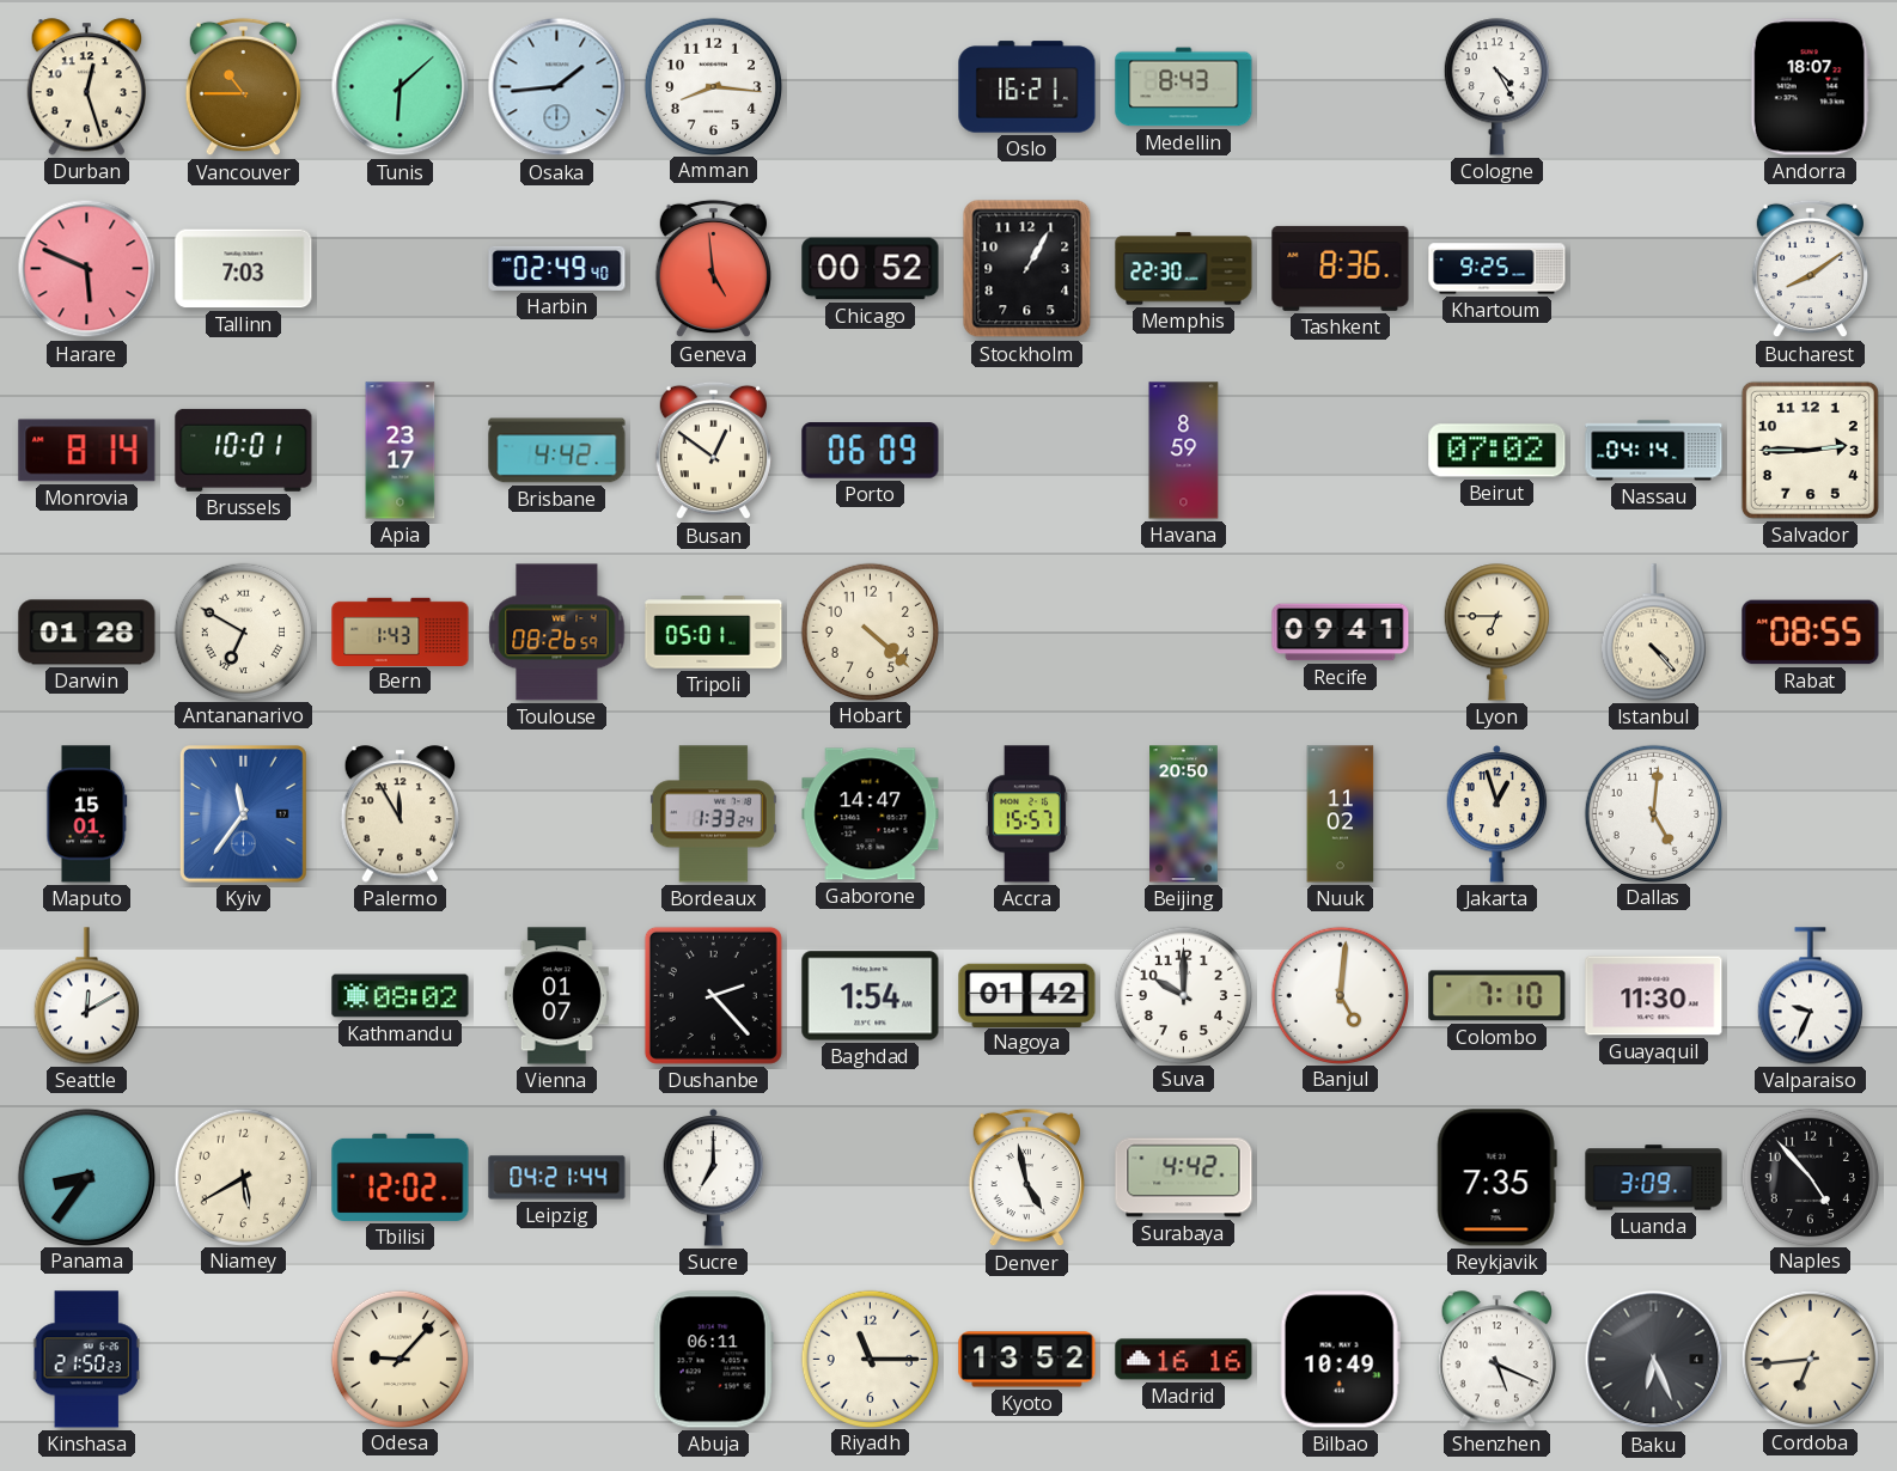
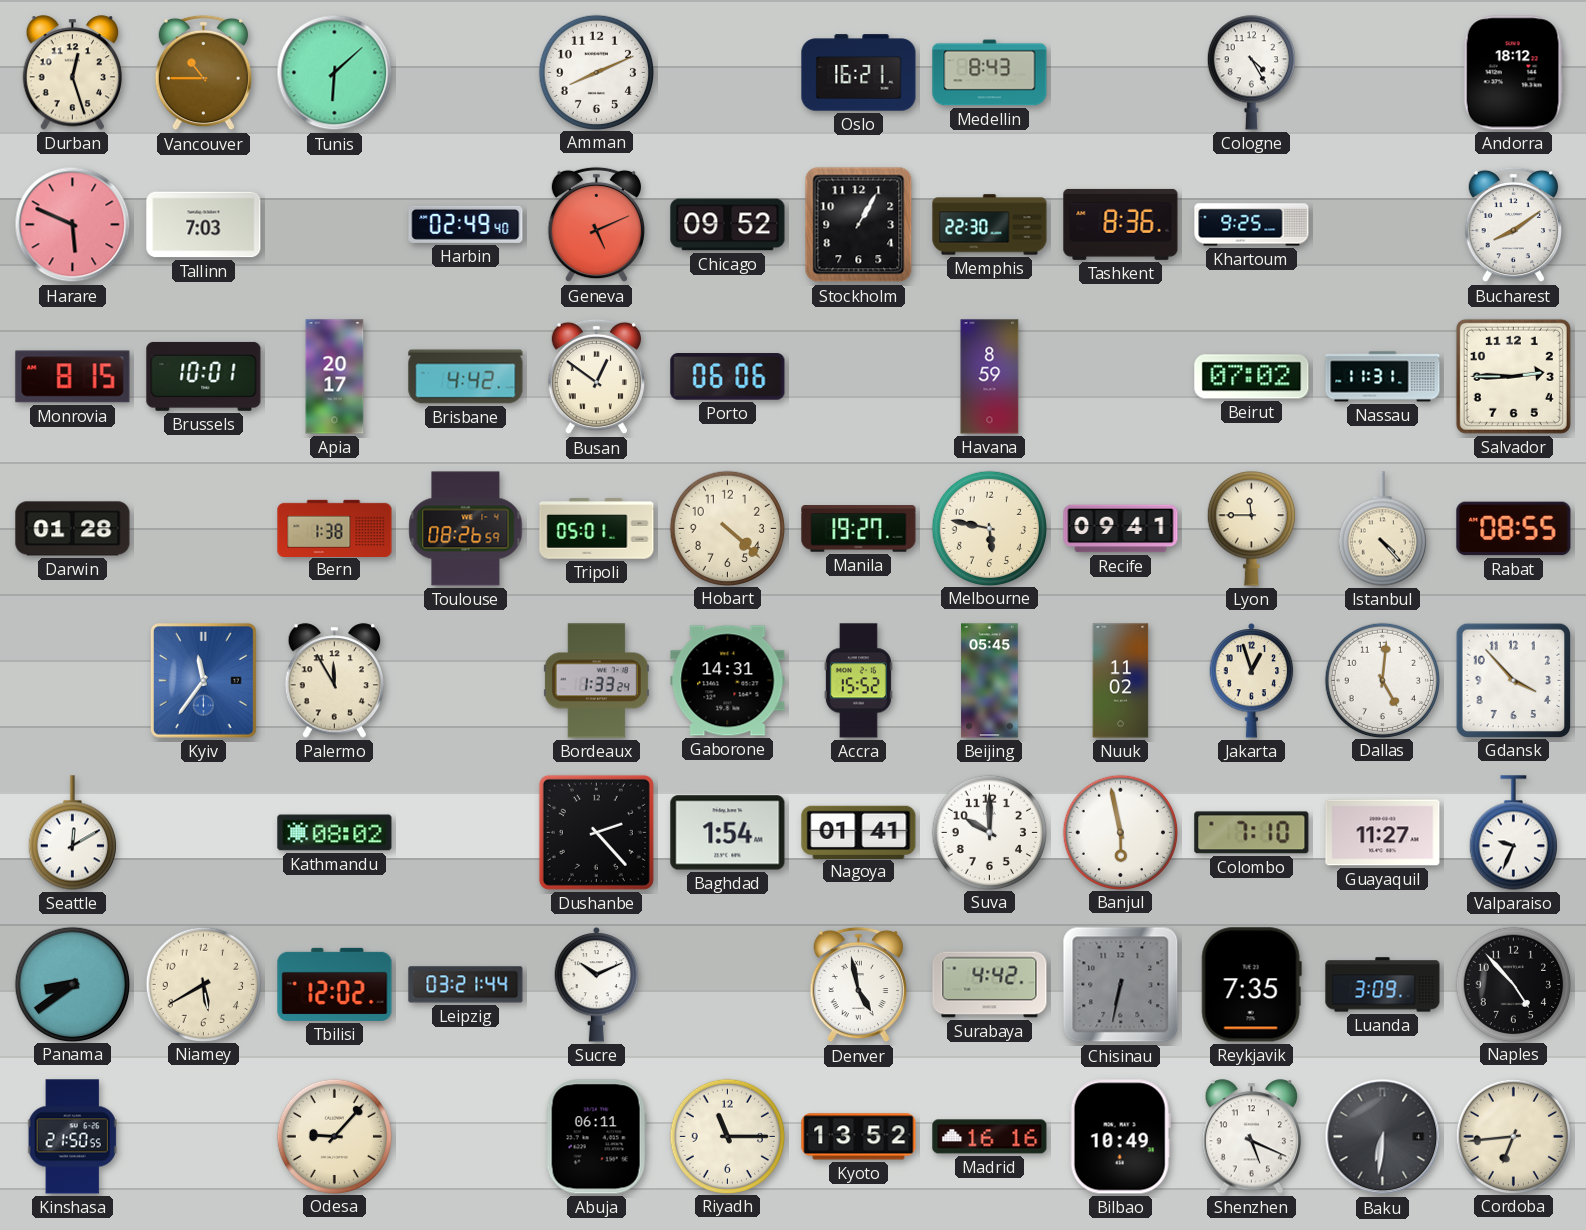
Osaka: 1:44 -> none (557, 87)
Amman: 8:16 -> 8:11 (596, 72)
Andorra: 18:07 -> 18:12 (1513, 73)
Geneva: 4:59 -> 5:11 (596, 225)
Chicago: 00:52 -> 09:52 (728, 225)
Monrovia: 8:14 -> 8:15 (73, 377)
Apia: 23:17 -> 20:17 (335, 377)
Porto: 06:09 -> 06:06 (728, 377)
Nassau: 04:14 -> 11:31 (1383, 377)
Antananarivo: 6:50 -> none (243, 631)
Bern: 1:43 -> 1:38 (335, 528)
Manila: none -> 19:27 (859, 529)
Melbourne: none -> 5:47 (989, 528)
Lyon: 6:45 -> 11:45 (1251, 529)
Maputo: 15:01 -> none (87, 814)
Gaborone: 14:47 -> 14:31 (728, 681)
Accra: 15:57 -> 15:52 (858, 681)
Beijing: 20:50 -> 05:45 (990, 681)
Gdansk: none -> 3:53 (1513, 680)
Vienna: 01:07 -> none (556, 996)
Nagoya: 01:42 -> 01:41 (859, 832)
Banjul: 5:01 -> 5:58 (1120, 832)
Guayaquil: 11:30 -> 11:27 (1383, 833)
Panama: 8:36 -> 8:39 (72, 984)
Leipzig: 04:21 -> 03:21 (466, 985)
Sucre: 7:00 -> 10:11 (597, 984)
Chisinau: none -> 6:32 (1121, 985)
Kinshasa: 21:50:23 -> 21:50:55 (72, 1137)
Baku: 6:26 -> 6:31 (1383, 1137)
